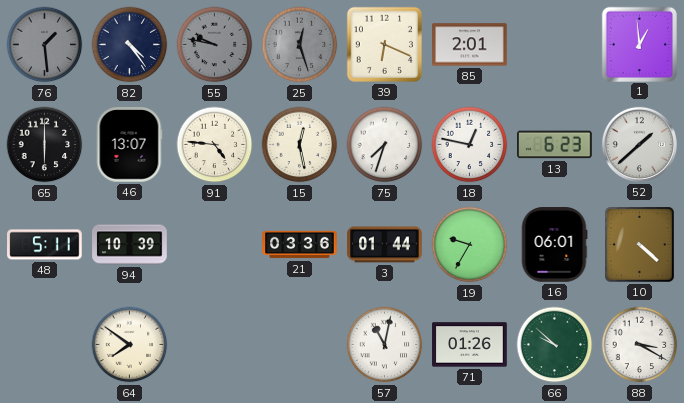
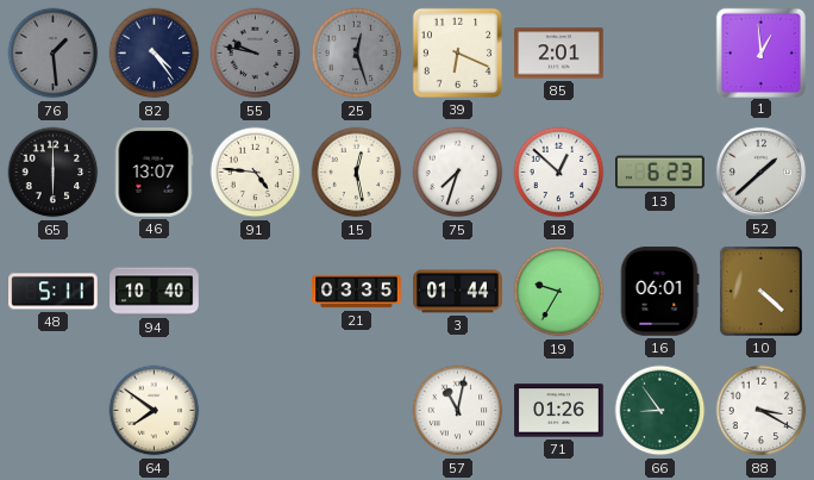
18: 12:47 -> 12:52 (559, 173)
94: 10:39 -> 10:40 (155, 292)
21: 03:36 -> 03:35 (357, 292)
66: 9:52 -> 8:54 (660, 411)
